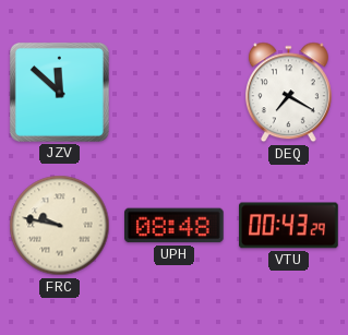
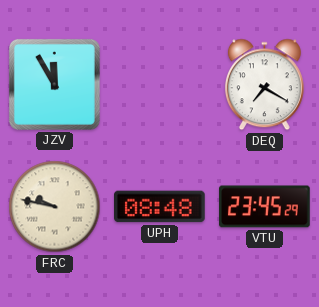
JZV: 11:52 -> 11:55 (54, 84)
VTU: 00:43 -> 23:45 (265, 207)
